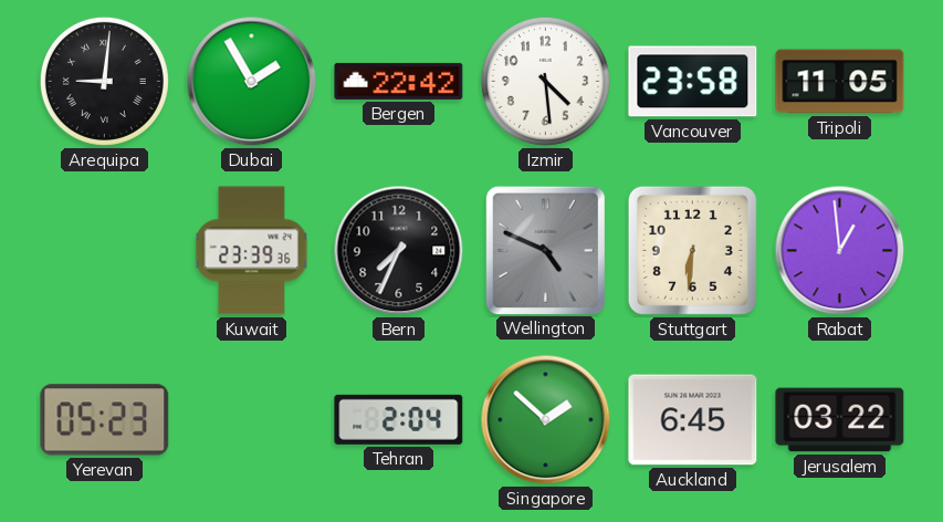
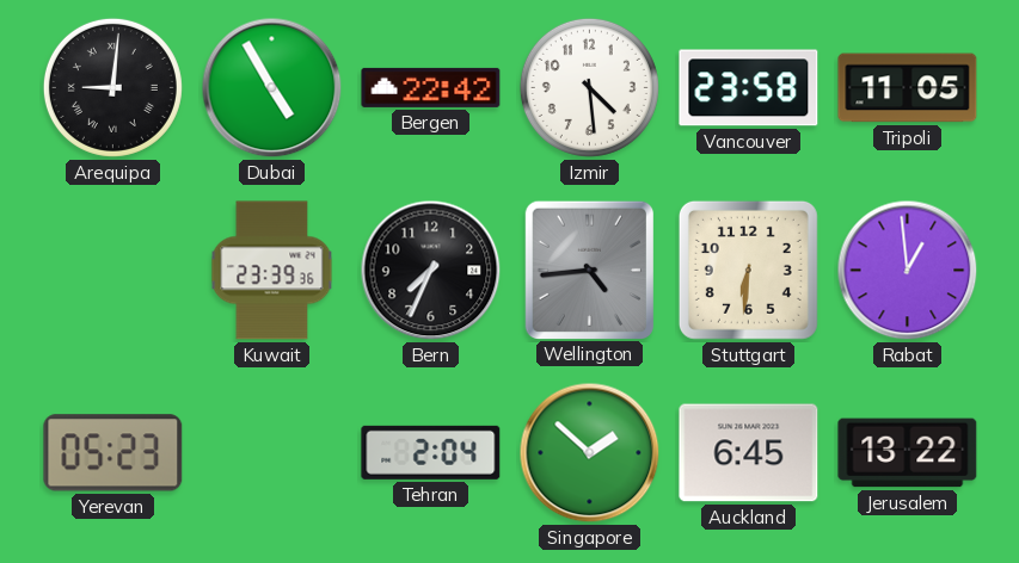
Dubai: 1:55 -> 4:55 (272, 88)
Wellington: 4:49 -> 4:44 (589, 270)
Jerusalem: 03:22 -> 13:22 (908, 453)
